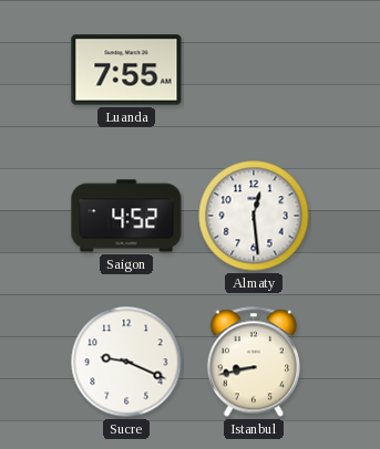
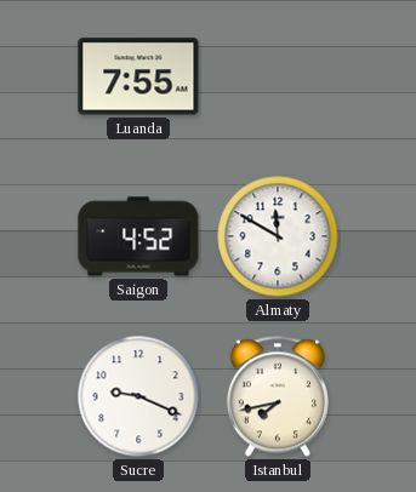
Almaty: 12:29 -> 11:50 (278, 236)
Istanbul: 8:43 -> 7:43 (278, 396)
